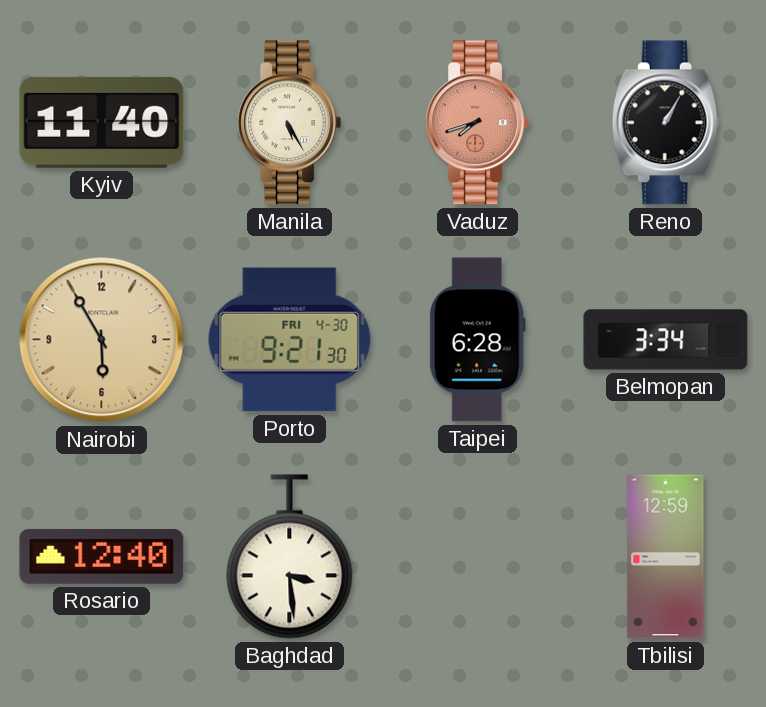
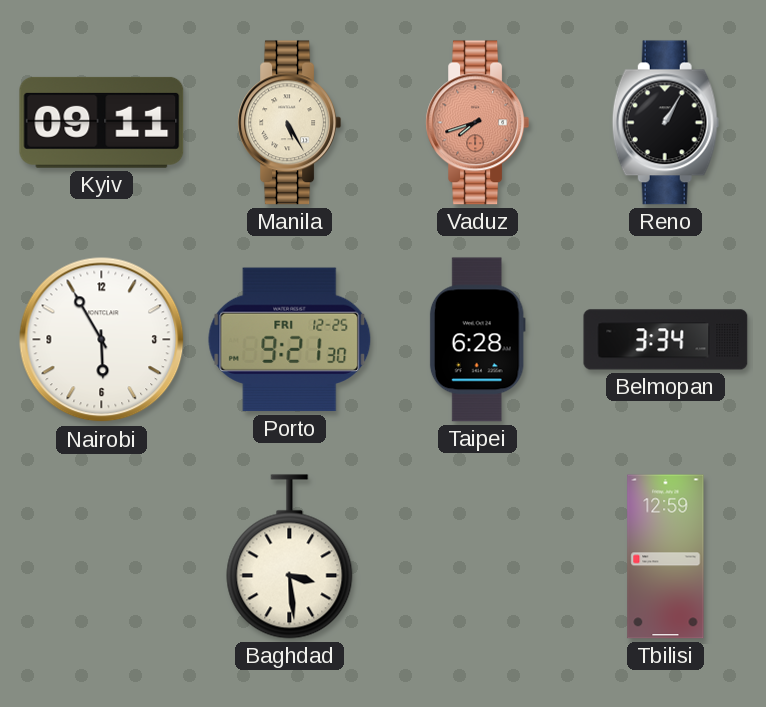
Kyiv: 11:40 -> 09:11 (102, 122)
Nairobi dial: champagne -> white (102, 340)
Porto date: FRI 4-30 -> FRI 12-25 (290, 340)
Rosario: 12:40 -> none (102, 556)
